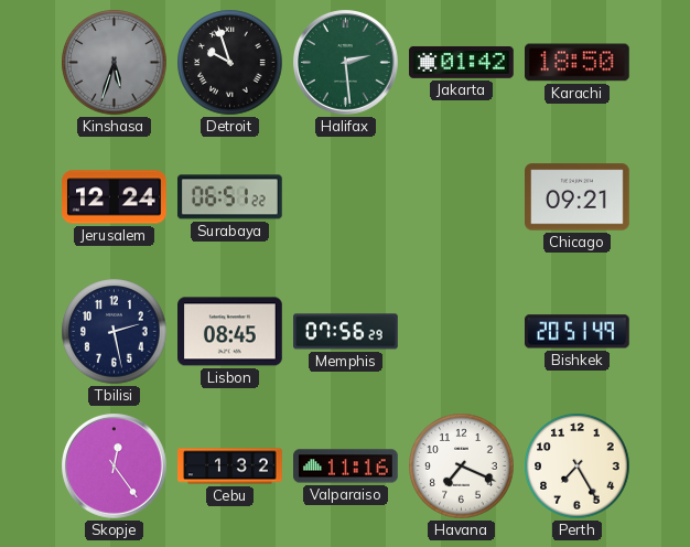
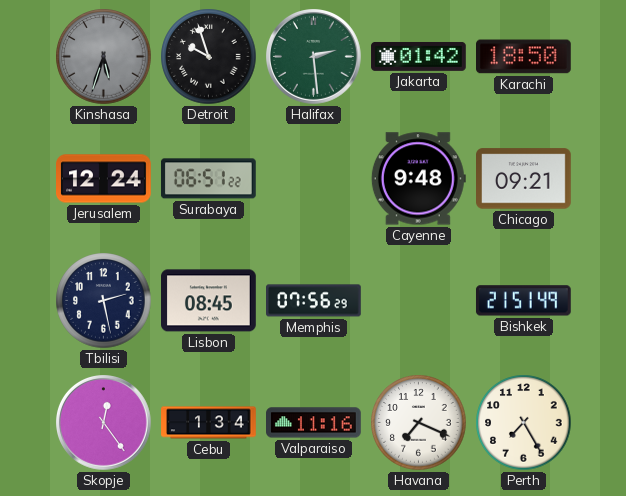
Cayenne: none -> 9:48 (418, 179)
Bishkek: 20:51 -> 21:51 (523, 301)
Cebu: 1:32 -> 1:34 (209, 423)
